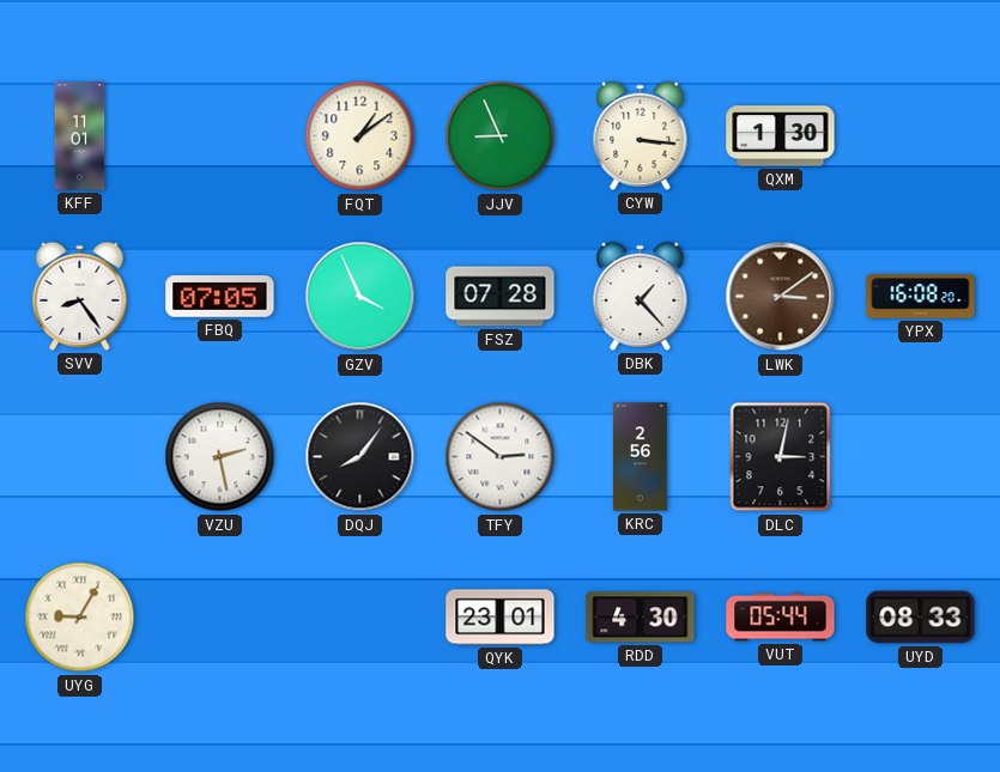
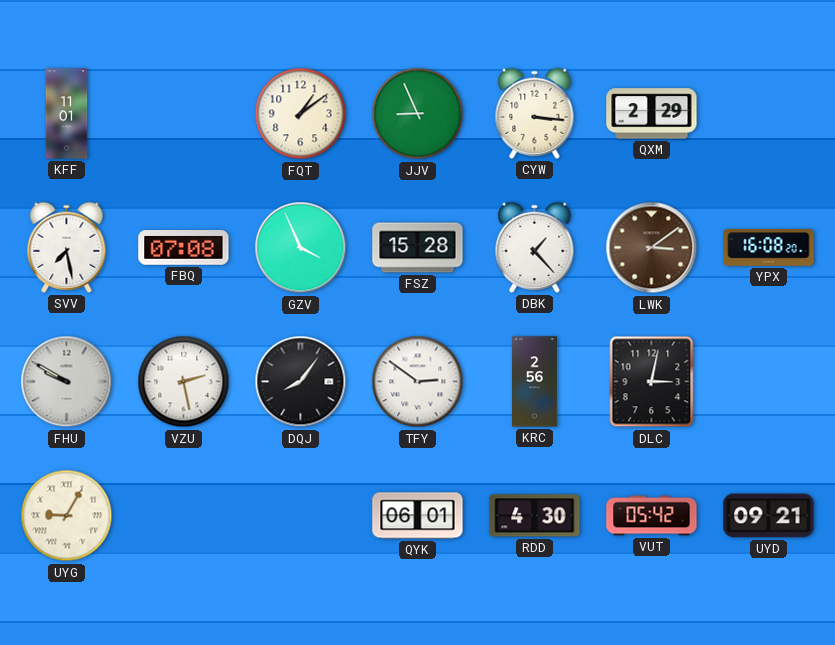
QXM: 1:30 -> 2:29 (652, 114)
SVV: 8:24 -> 7:28 (67, 247)
FBQ: 07:05 -> 07:08 (184, 248)
FSZ: 07:28 -> 15:28 (418, 248)
FHU: none -> 9:50 (67, 382)
QYK: 23:01 -> 06:01 (418, 516)
VUT: 05:44 -> 05:42 (652, 516)
UYD: 08:33 -> 09:21 (769, 516)
